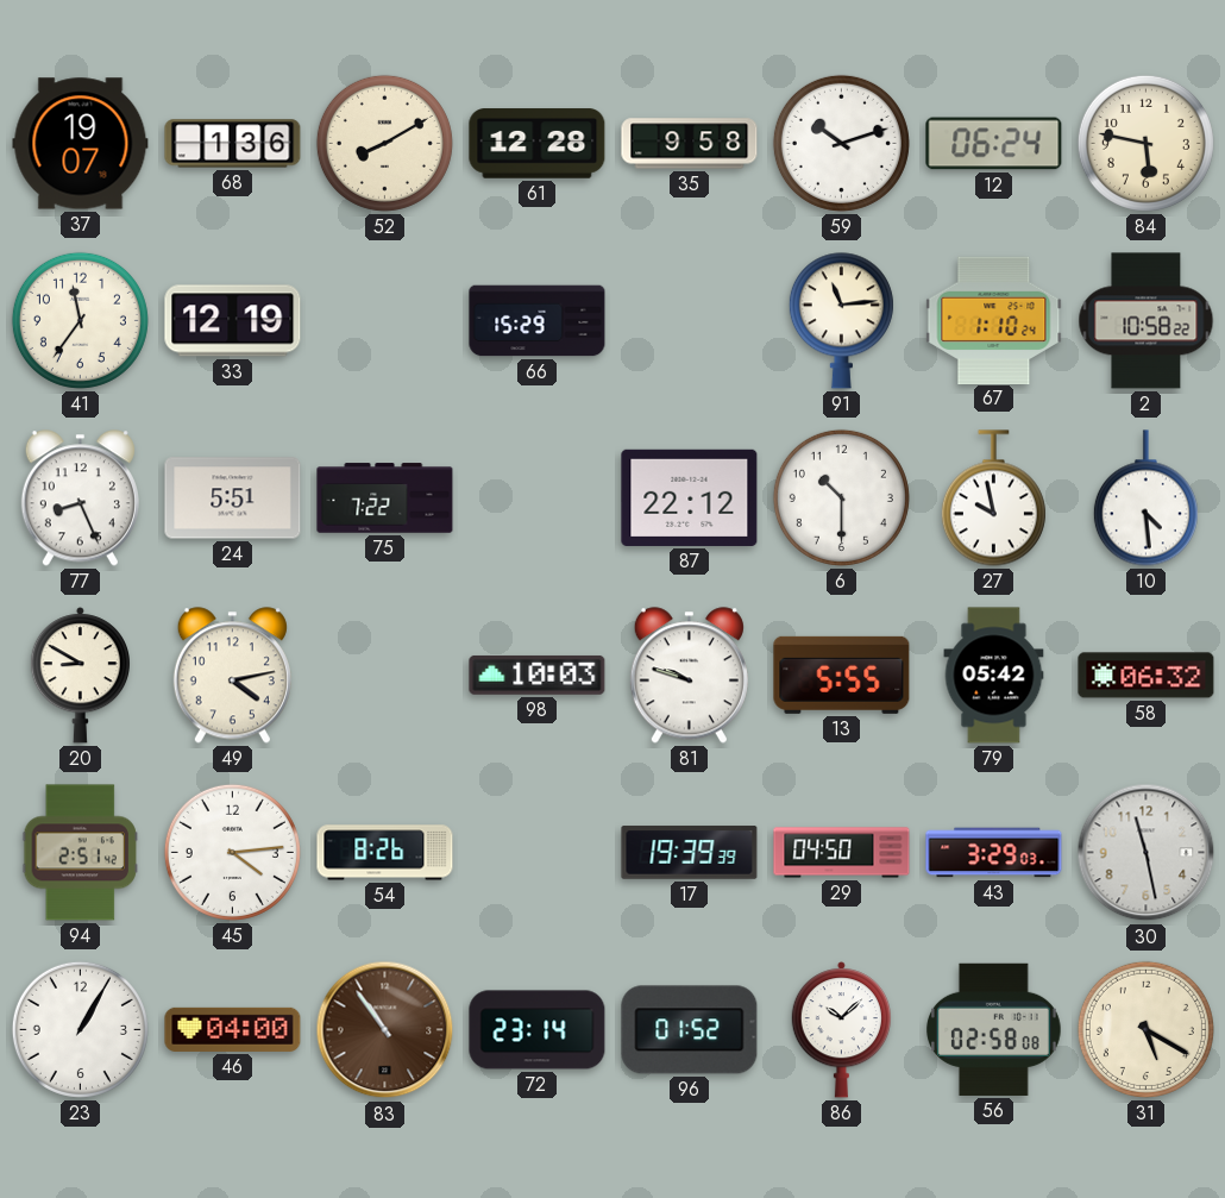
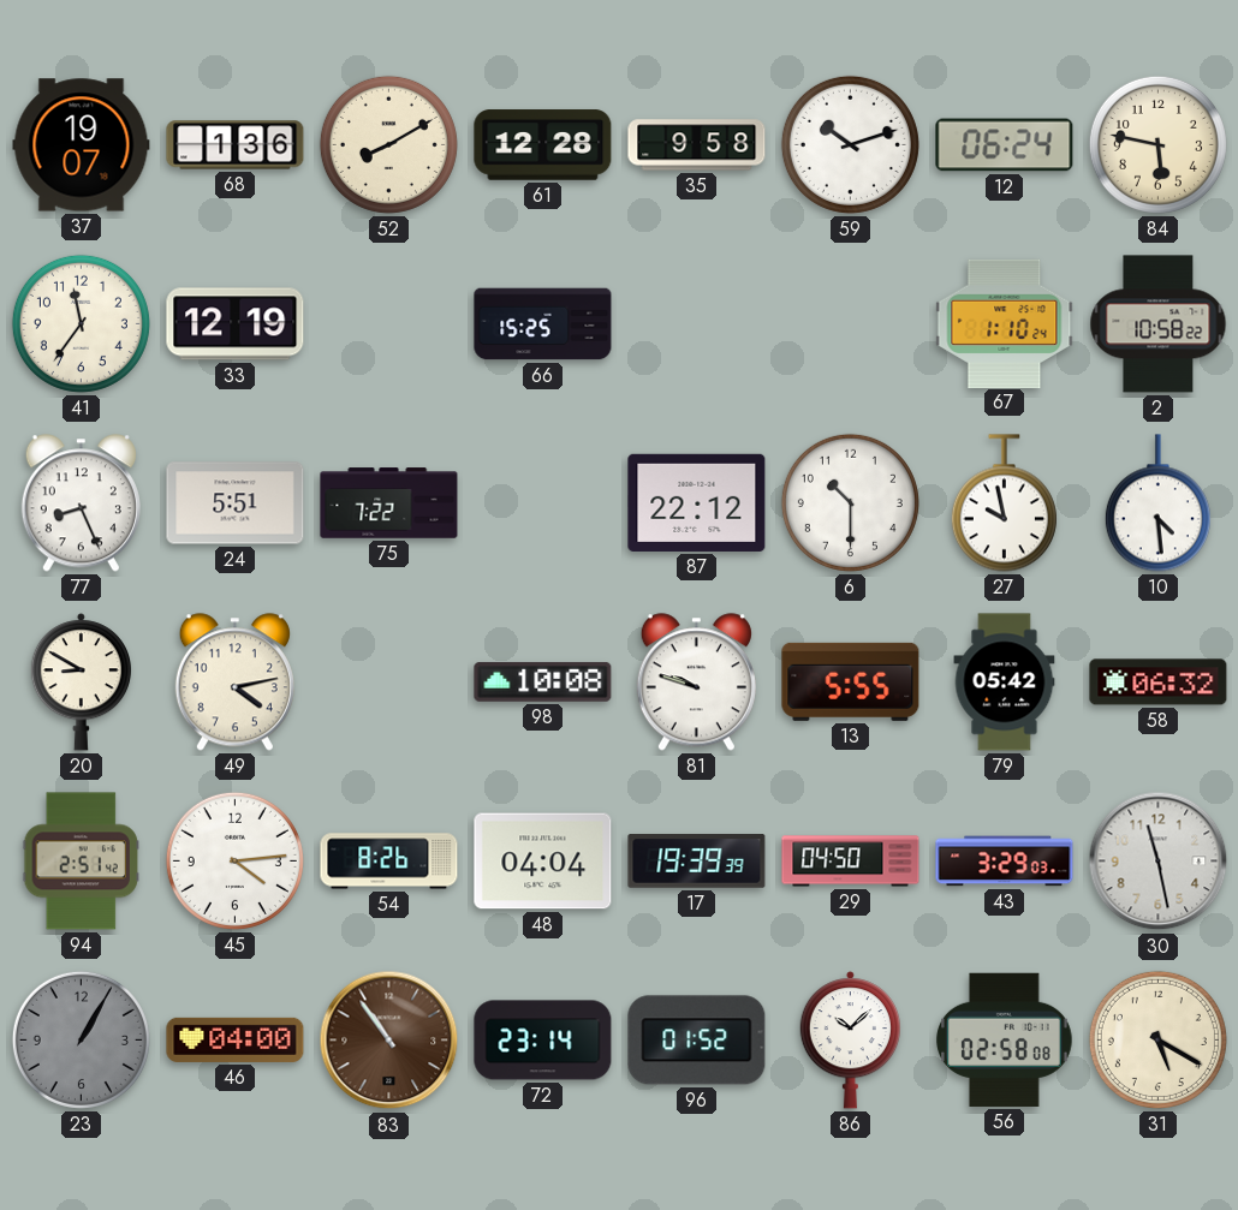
66: 15:29 -> 15:25 (543, 324)
91: 11:14 -> none (841, 321)
98: 10:03 -> 10:08 (543, 681)
48: none -> 04:04 (543, 862)
23 dial: white -> grey (81, 1039)
